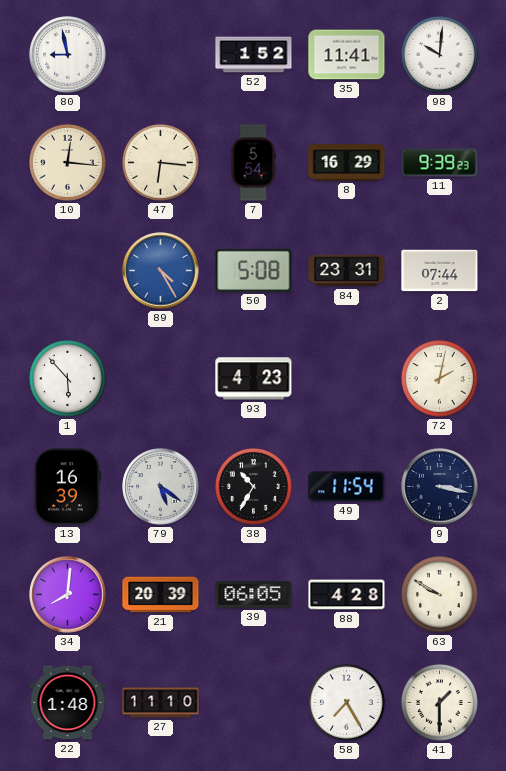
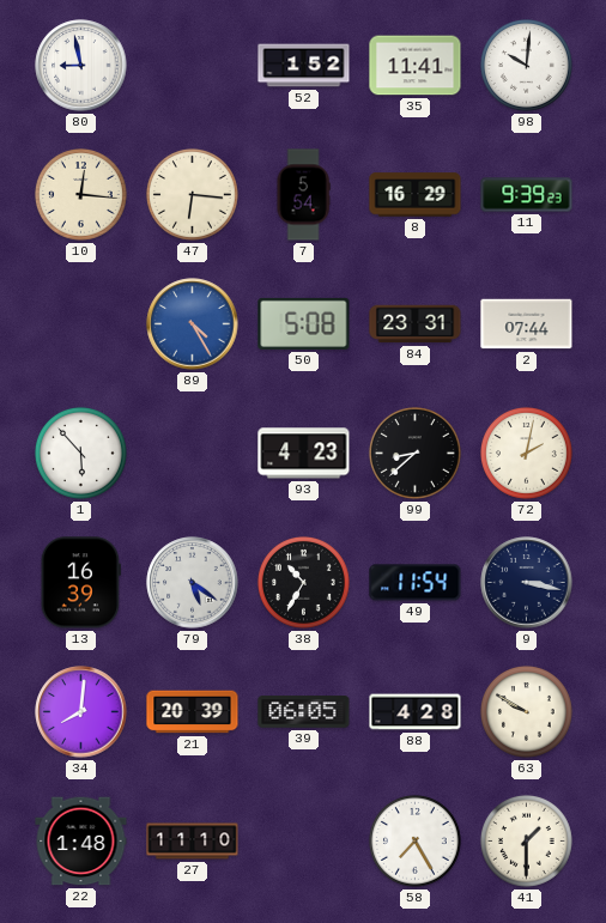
99: none -> 8:38 (414, 453)
